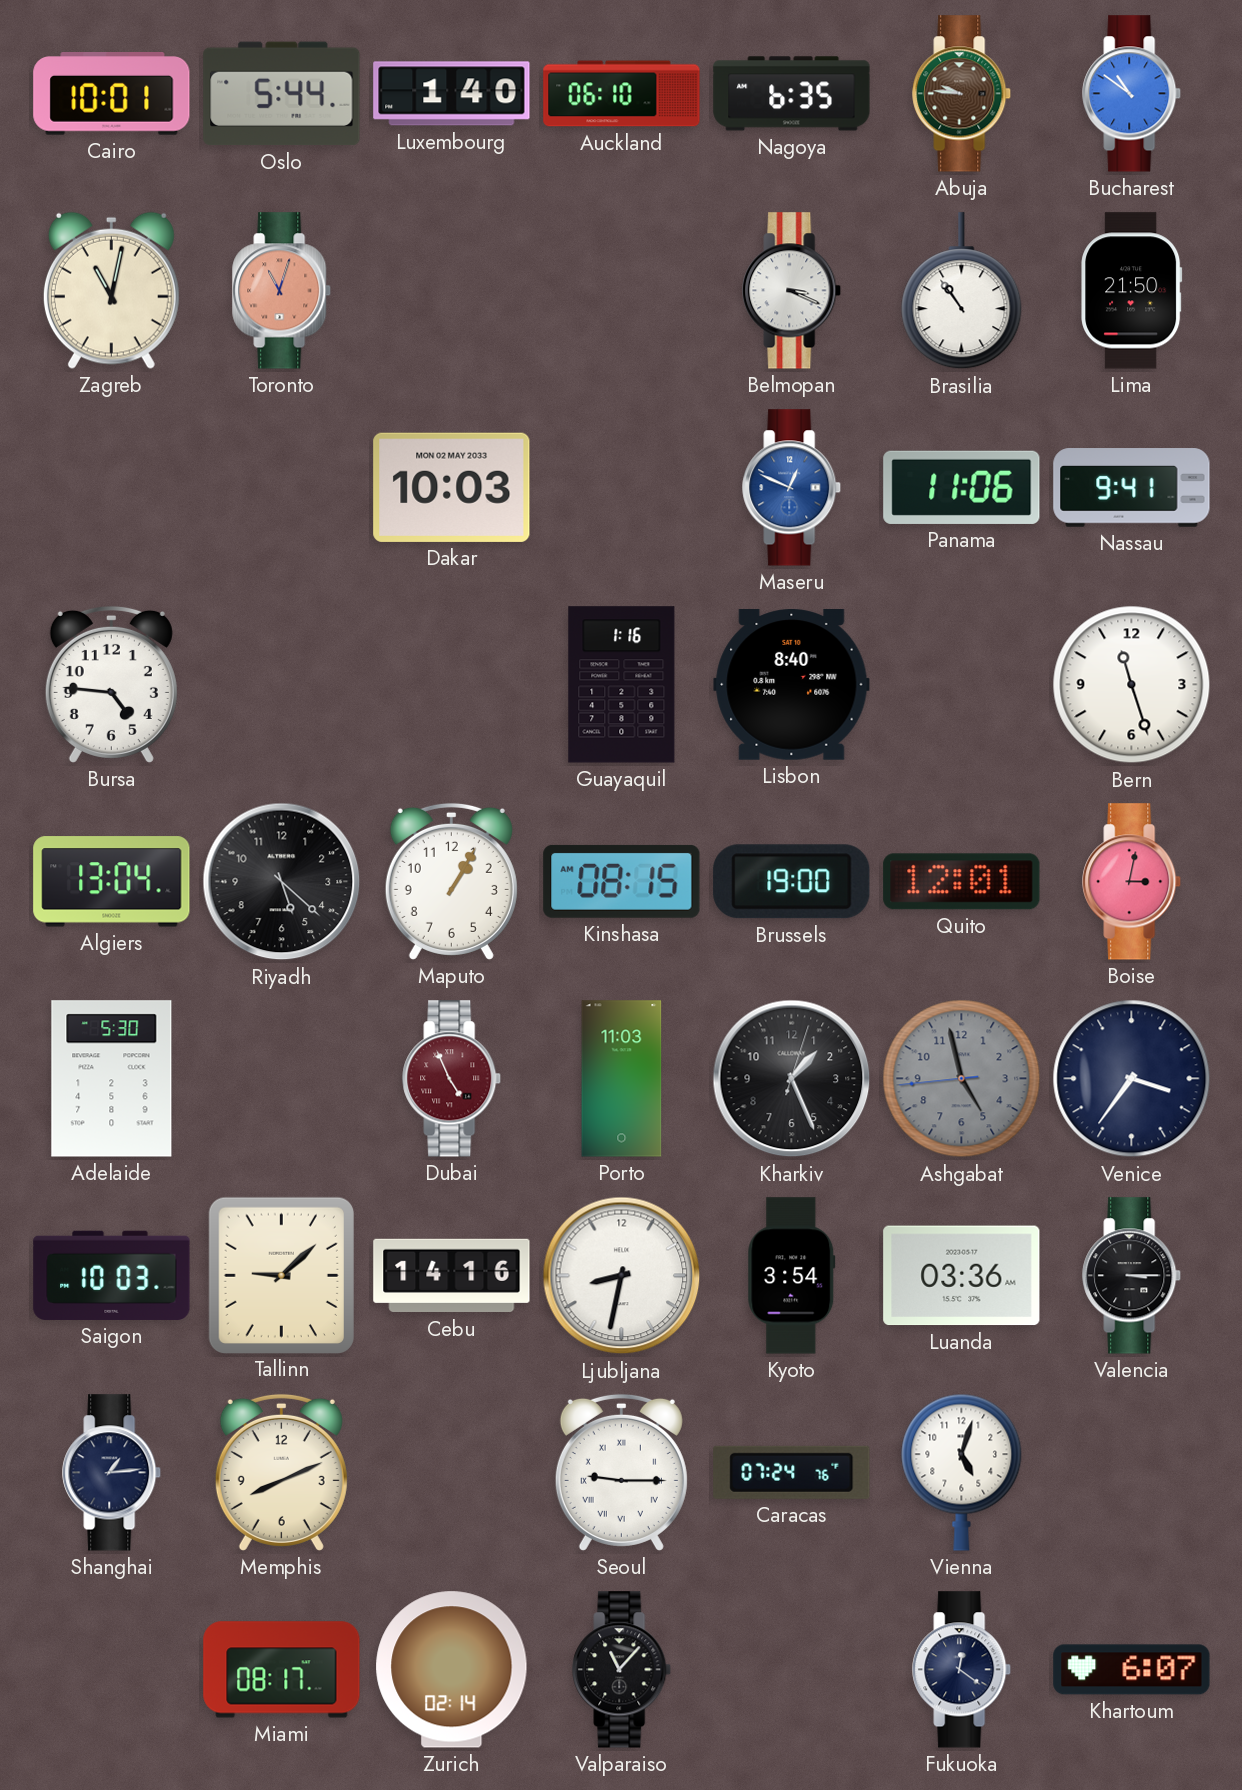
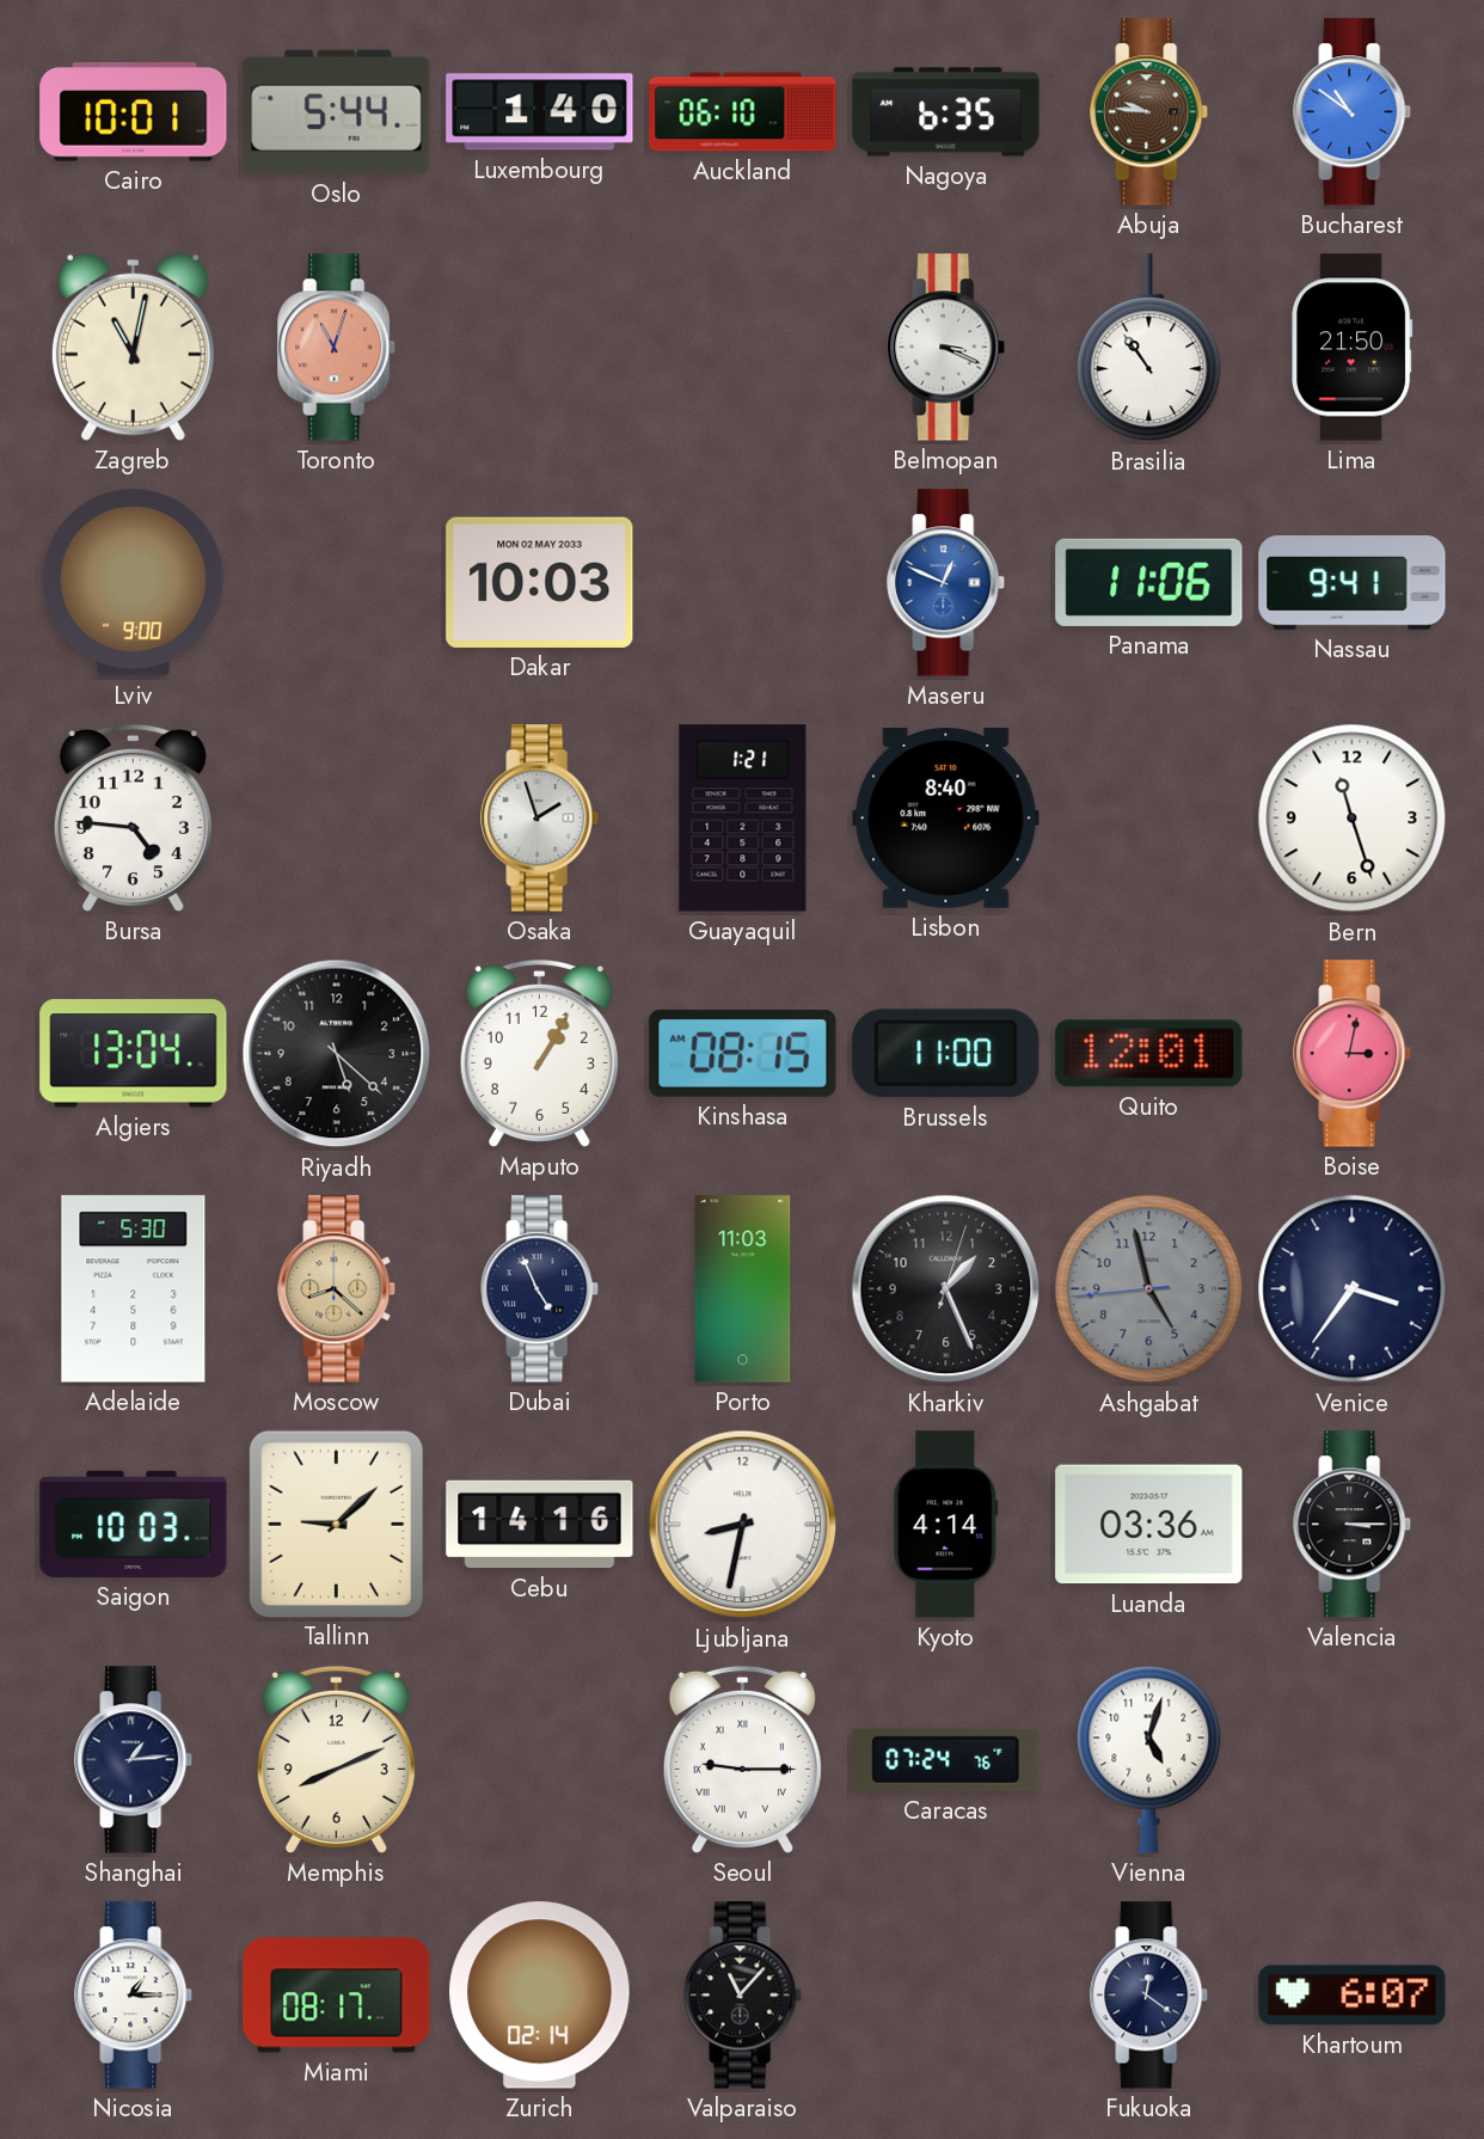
Lviv: none -> 9:00 (134, 583)
Osaka: none -> 1:57 (540, 819)
Guayaquil: 1:16 -> 1:21 (743, 819)
Brussels: 19:00 -> 11:00 (946, 1054)
Moscow: none -> 8:22 (337, 1289)
Dubai dial: burgundy -> navy (540, 1289)
Kyoto: 3:54 -> 4:14 (946, 1525)
Nicosia: none -> 1:15 (134, 1996)
